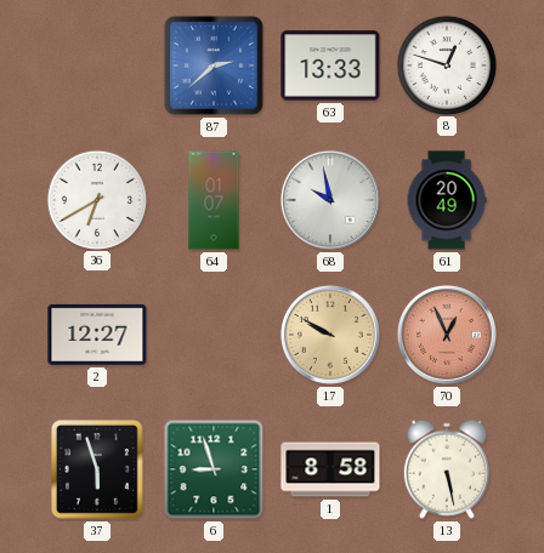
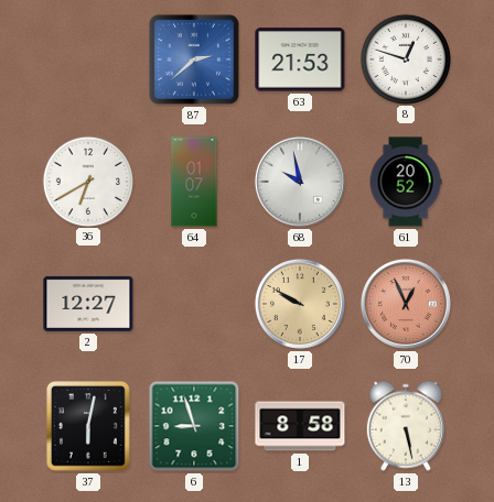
63: 13:33 -> 21:53 (300, 59)
61: 20:49 -> 20:52 (406, 182)
37: 5:57 -> 6:02 (89, 427)
